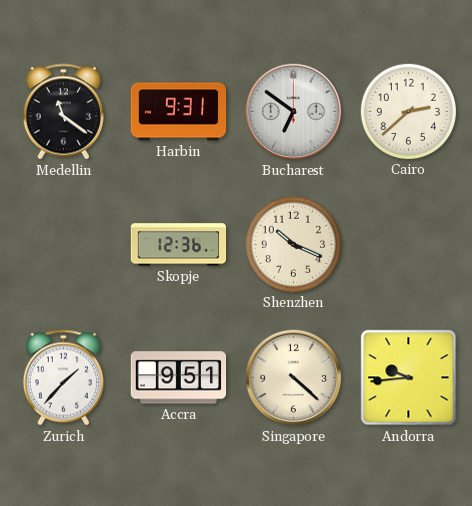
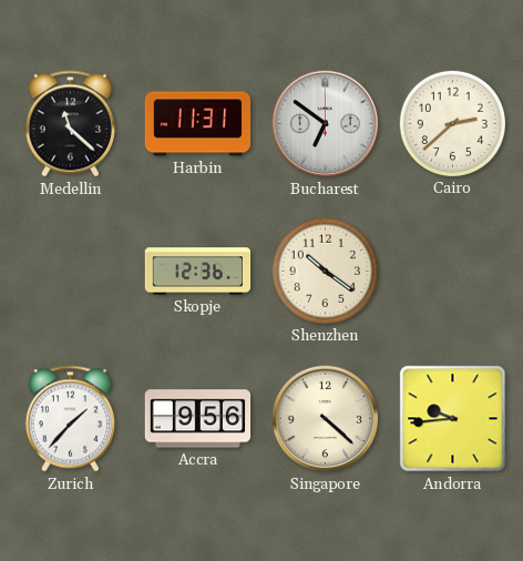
Medellin: 11:21 -> 11:22 (70, 124)
Harbin: 9:31 -> 11:31 (198, 124)
Shenzhen: 10:19 -> 10:21 (325, 271)
Accra: 9:51 -> 9:56 (198, 419)
